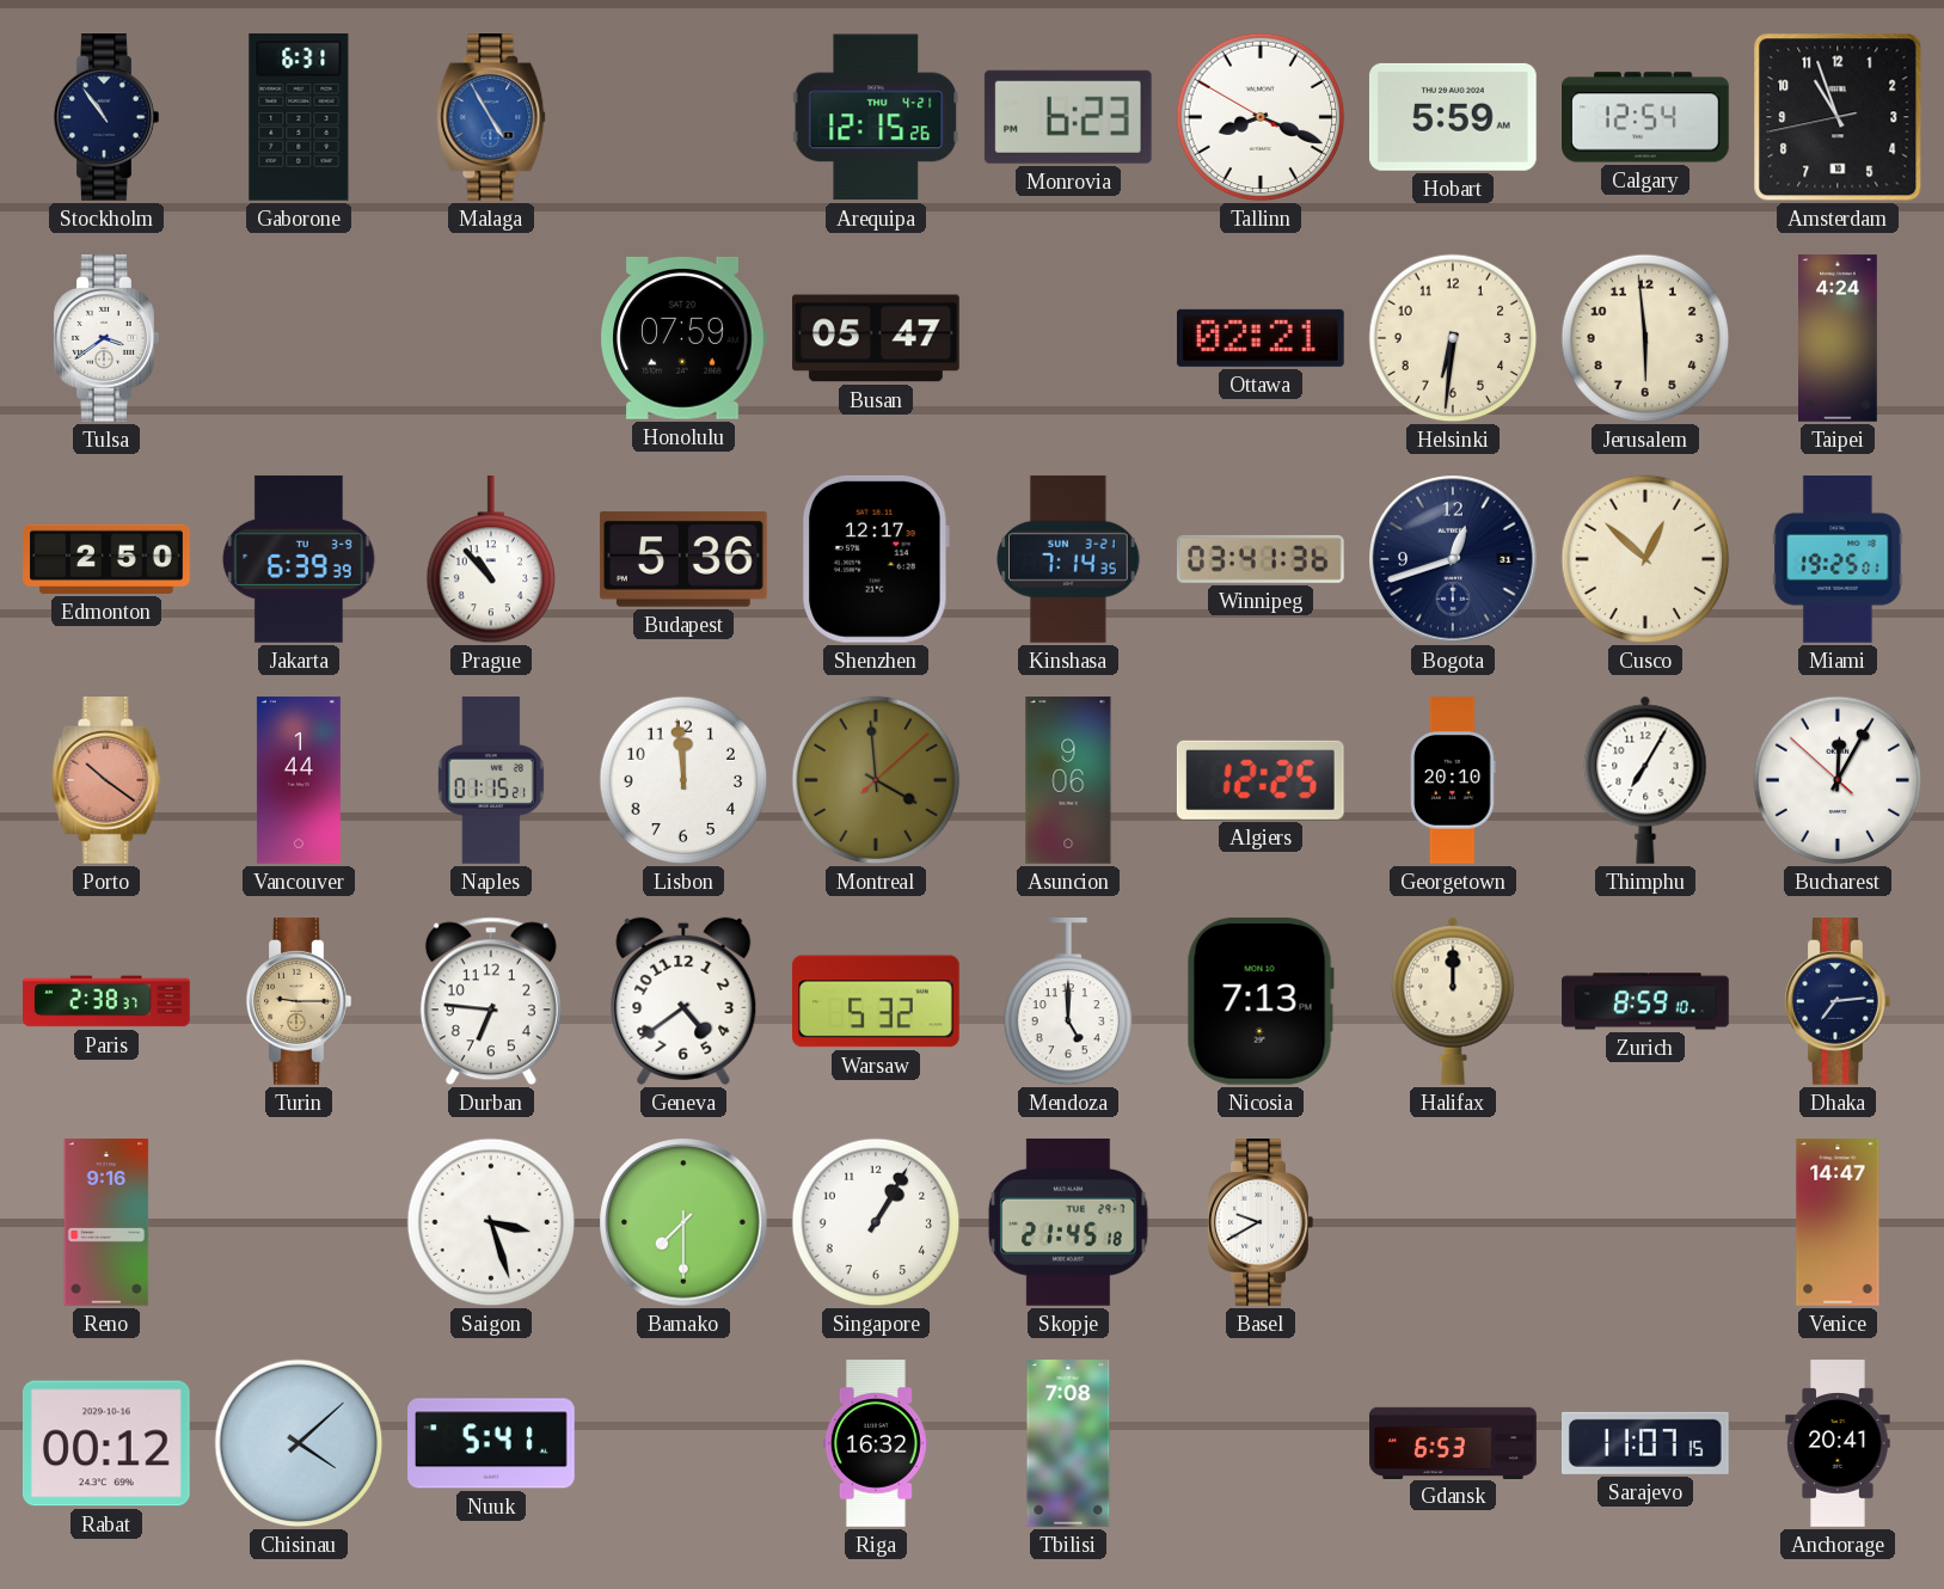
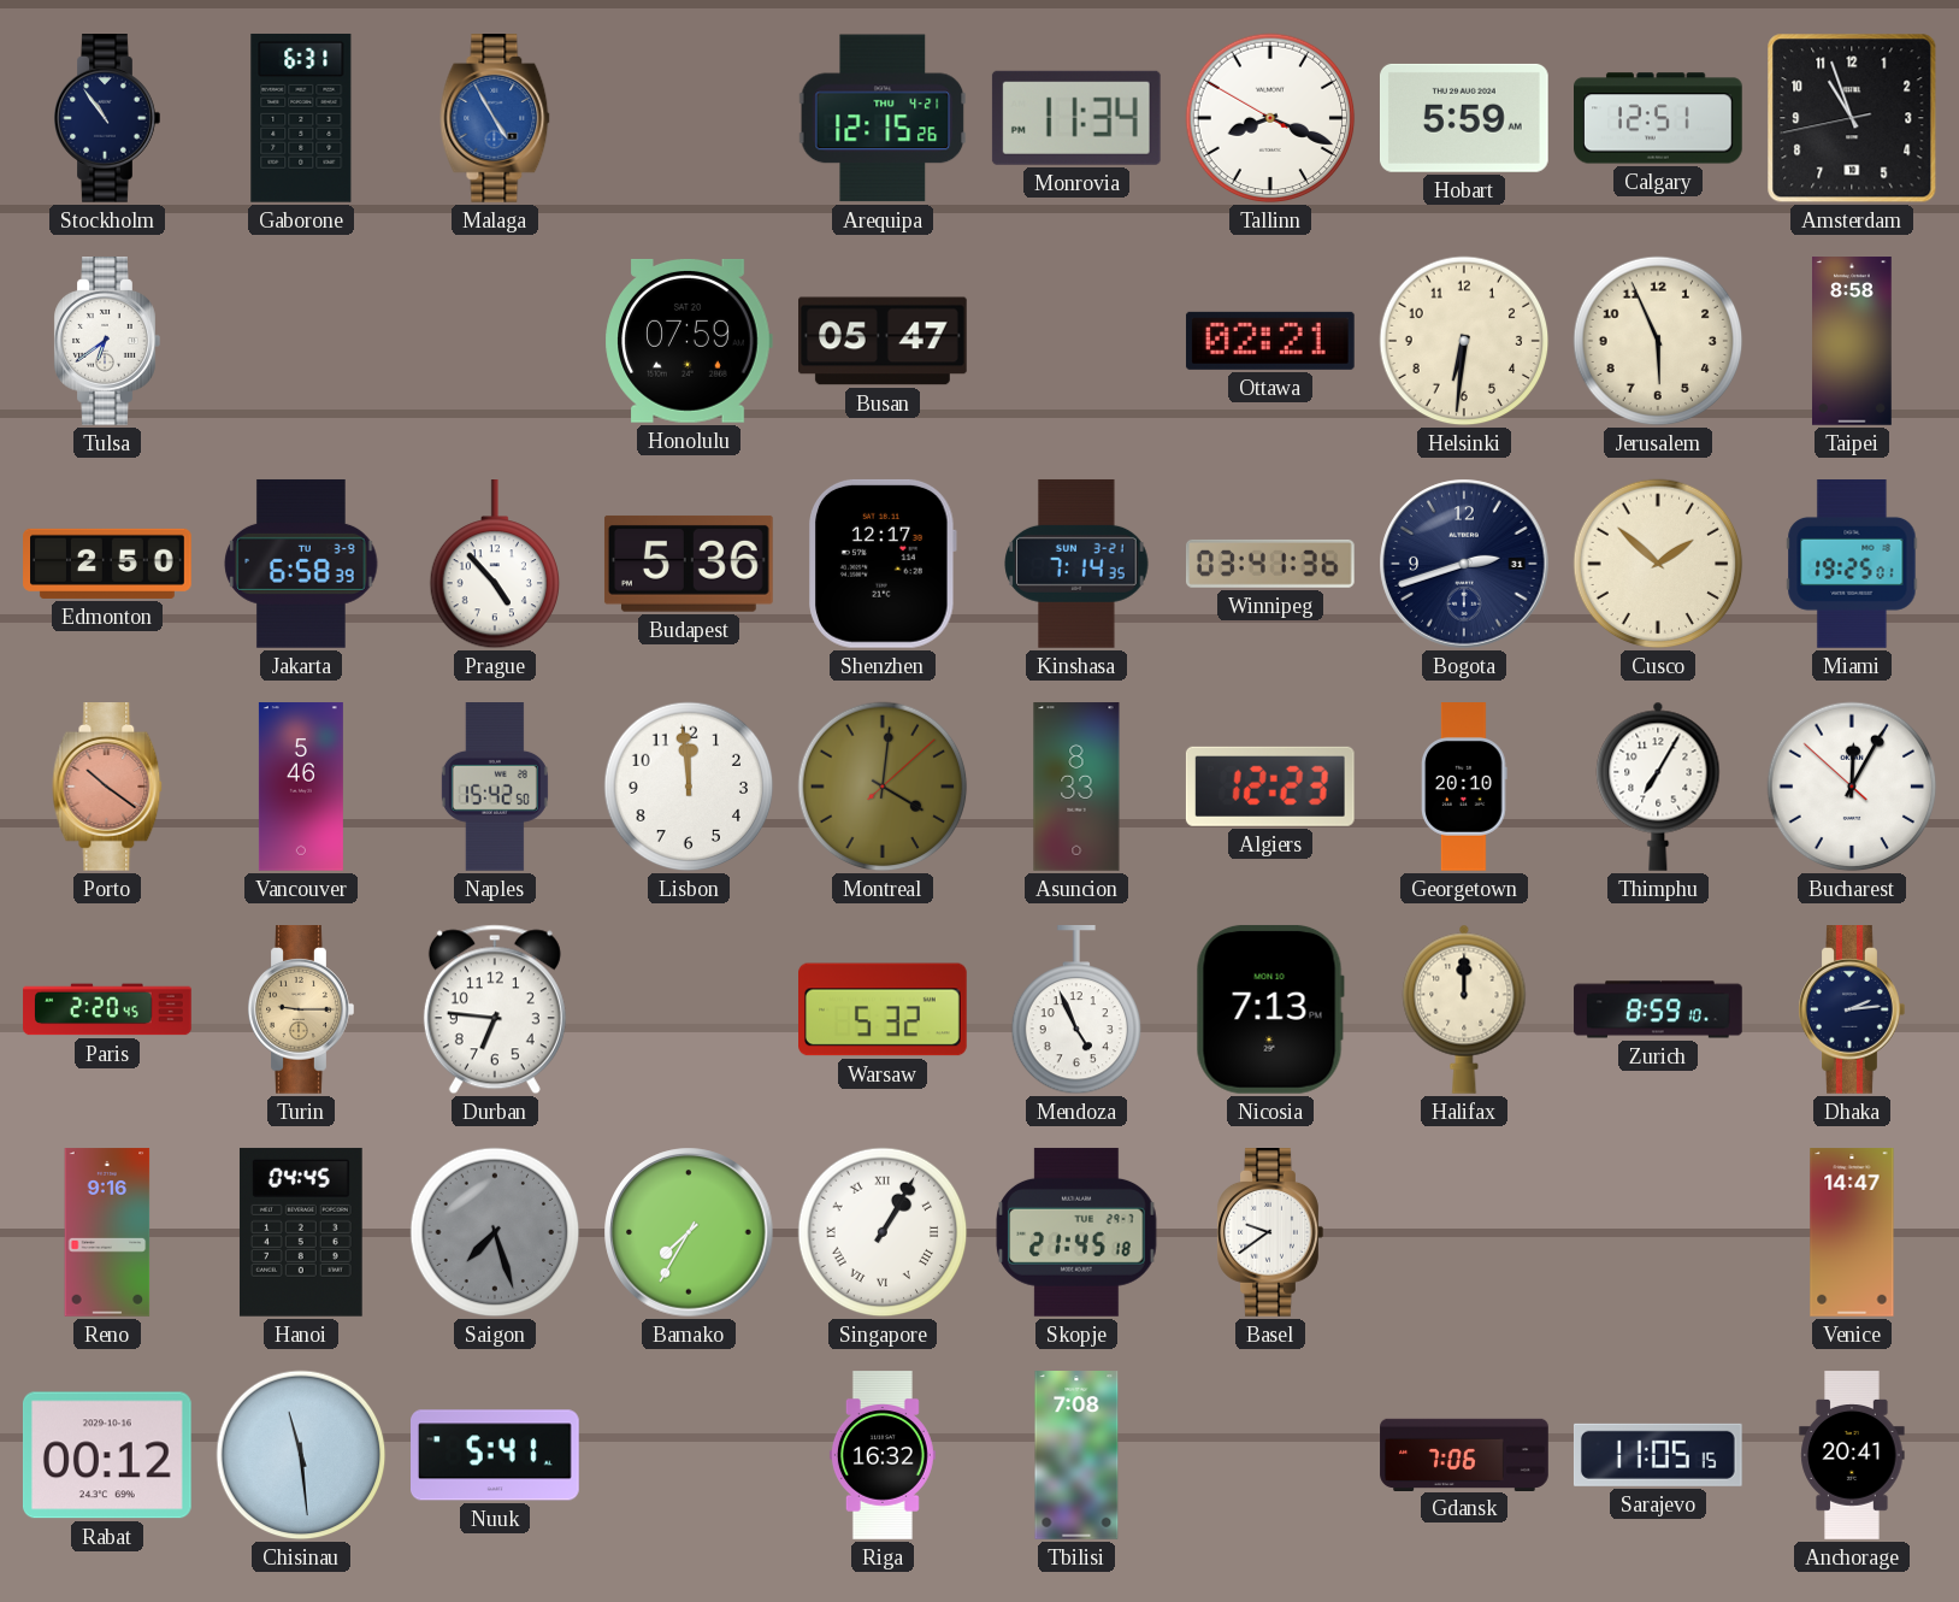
Monrovia: 6:23 -> 11:34 (1076, 118)
Calgary: 12:54 -> 12:51 (1659, 118)
Tulsa: 3:39 -> 6:39 (107, 342)
Jerusalem: 5:59 -> 5:56 (1658, 341)
Taipei: 4:24 -> 8:58 (1853, 341)
Jakarta: 6:39 -> 6:58 (301, 564)
Prague: 10:53 -> 4:53 (494, 565)
Bogota: 12:42 -> 2:42 (1464, 564)
Cusco: 12:52 -> 1:52 (1658, 564)
Vancouver: 1:44 -> 5:46 (301, 787)
Naples: 01:15 -> 15:42 (495, 788)
Montreal: 3:59 -> 4:01 (883, 787)
Asuncion: 9:06 -> 8:33 (1076, 787)
Algiers: 12:25 -> 12:23 (1270, 787)
Paris: 2:38 -> 2:20 (107, 1009)
Geneva: 4:39 -> none (683, 1001)
Mendoza: 5:00 -> 4:56 (1075, 1011)
Dhaka: 7:14 -> 2:14 (1852, 1011)
Hanoi: none -> 04:45 (301, 1232)
Saigon: 3:27 -> 7:27 (495, 1232)
Saigon dial: white -> grey (495, 1232)
Bamako: 7:30 -> 7:35 (689, 1232)
Singapore numerals: Arabic -> Roman (883, 1232)
Basel: 9:40 -> 9:39 (1270, 1233)
Chisinau: 4:08 -> 11:29 (301, 1455)
Gdansk: 6:53 -> 7:06 (1464, 1454)
Sarajevo: 11:07 -> 11:05 (1658, 1455)
